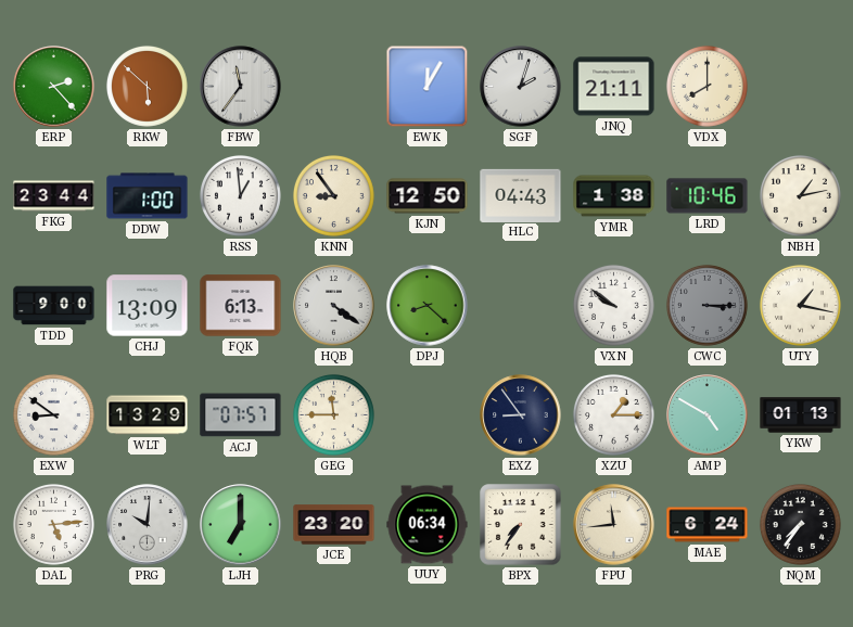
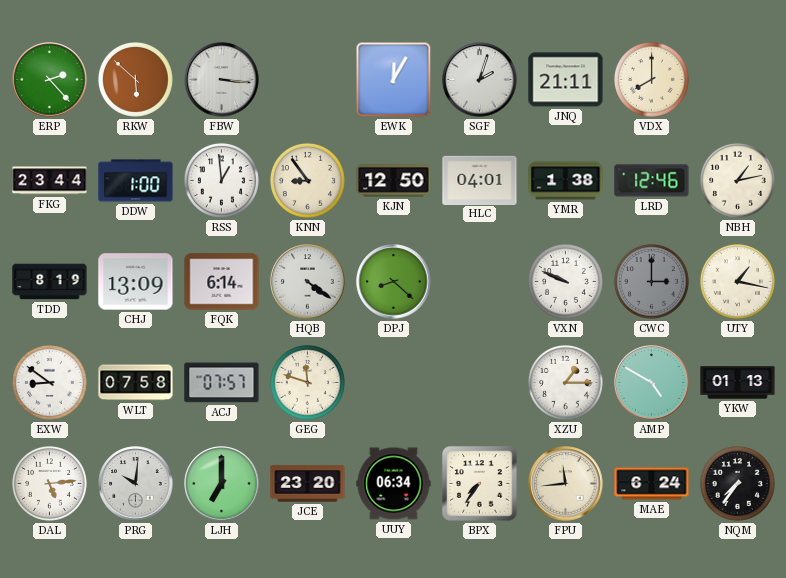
FBW: 11:36 -> 3:16 (222, 80)
HLC: 04:43 -> 04:01 (480, 180)
LRD: 10:46 -> 12:46 (652, 181)
TDD: 9:00 -> 8:19 (50, 282)
FQK: 6:13 -> 6:14 (222, 282)
VXN: 9:51 -> 9:49 (565, 281)
CWC: 3:15 -> 3:00 (651, 281)
WLT: 13:29 -> 07:58 (136, 383)
GEG: 11:45 -> 11:48 (307, 382)
EXZ: 8:54 -> none (521, 415)
